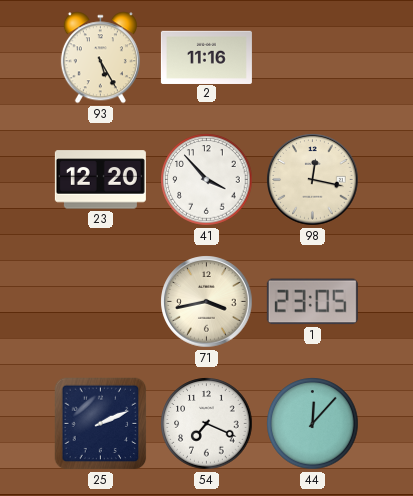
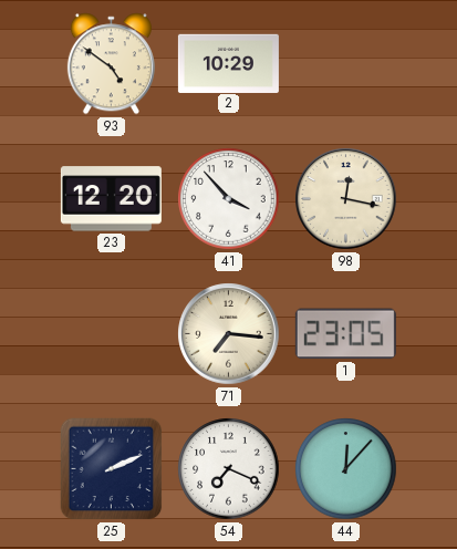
93: 5:25 -> 4:51 (111, 64)
2: 11:16 -> 10:29 (228, 63)
71: 3:43 -> 7:16 (229, 334)
